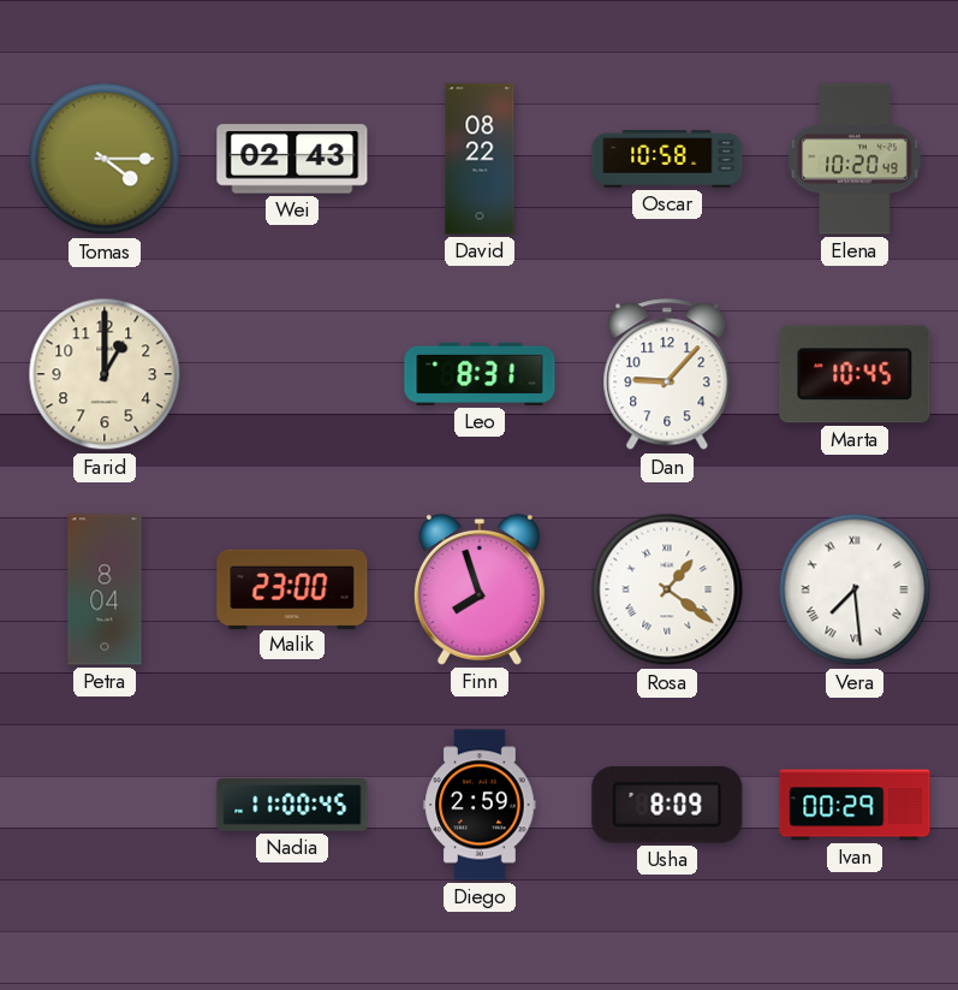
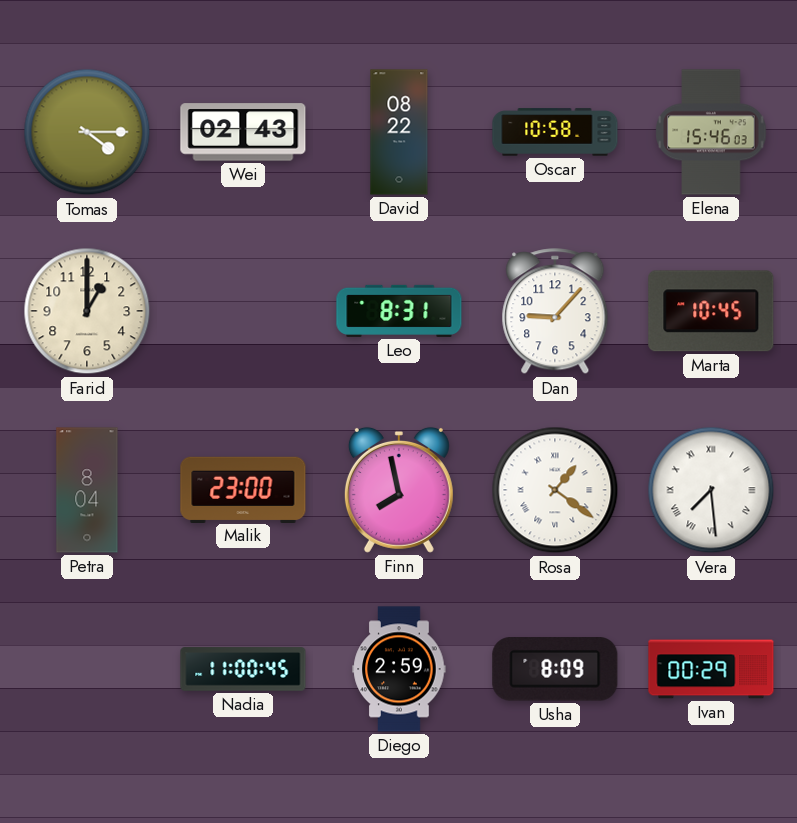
Elena: 10:20 -> 15:46 (711, 132)
Finn: 7:57 -> 7:58 (399, 490)
